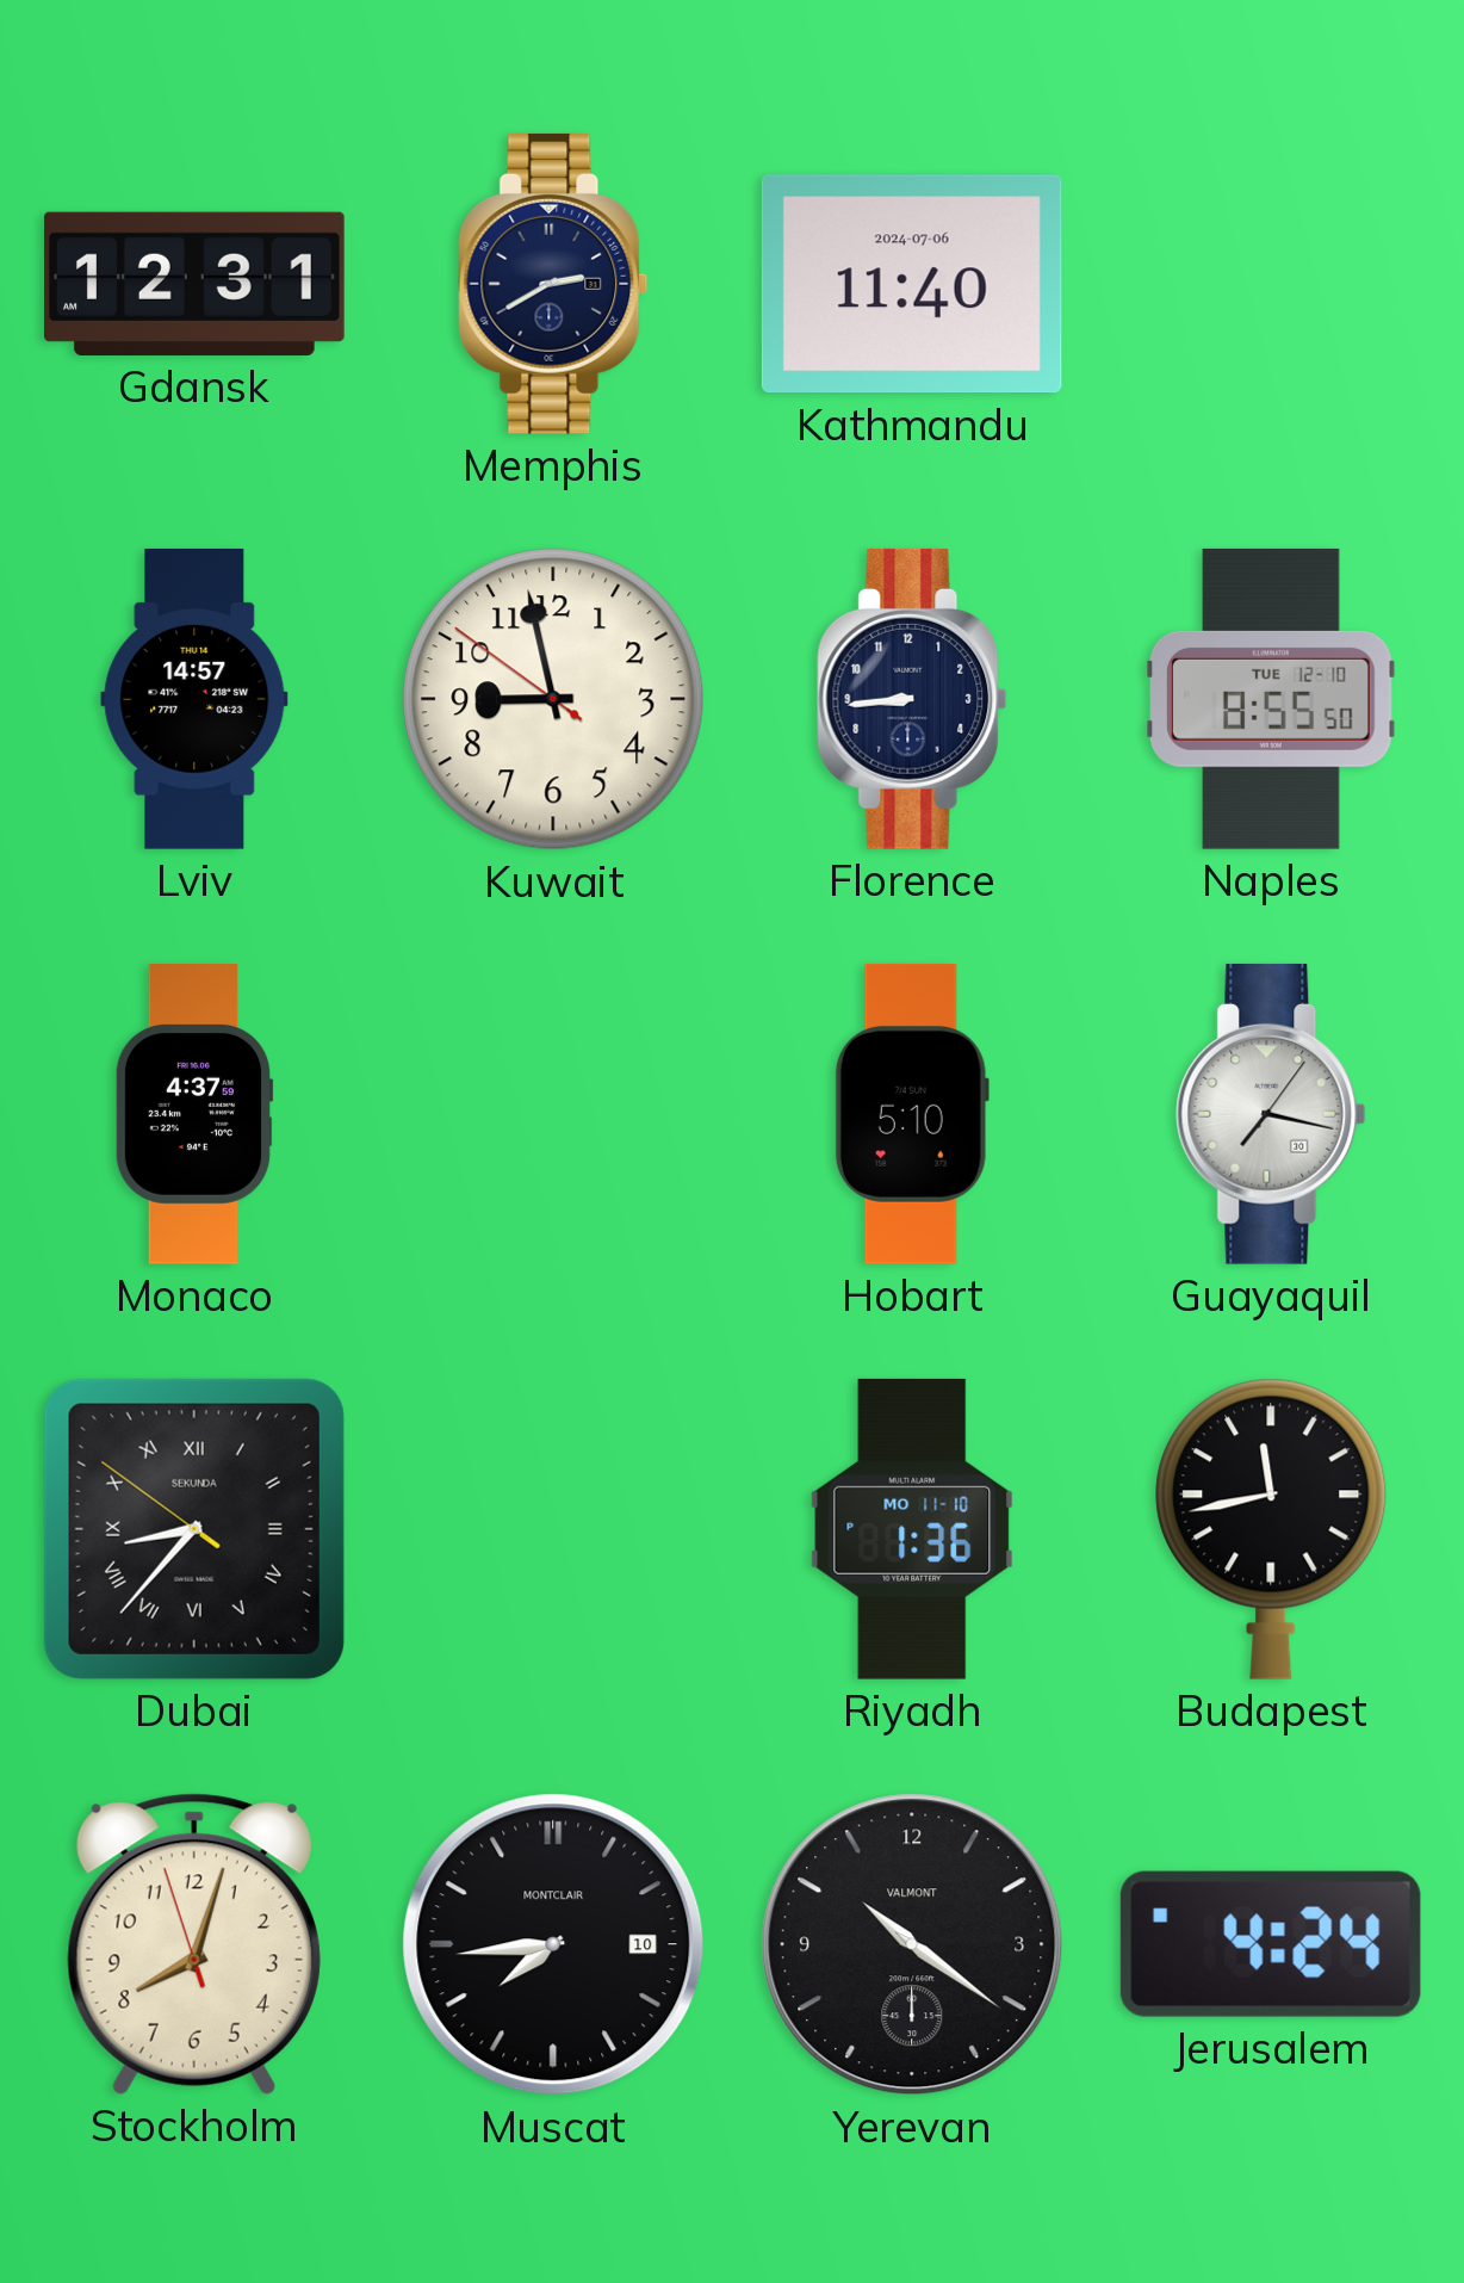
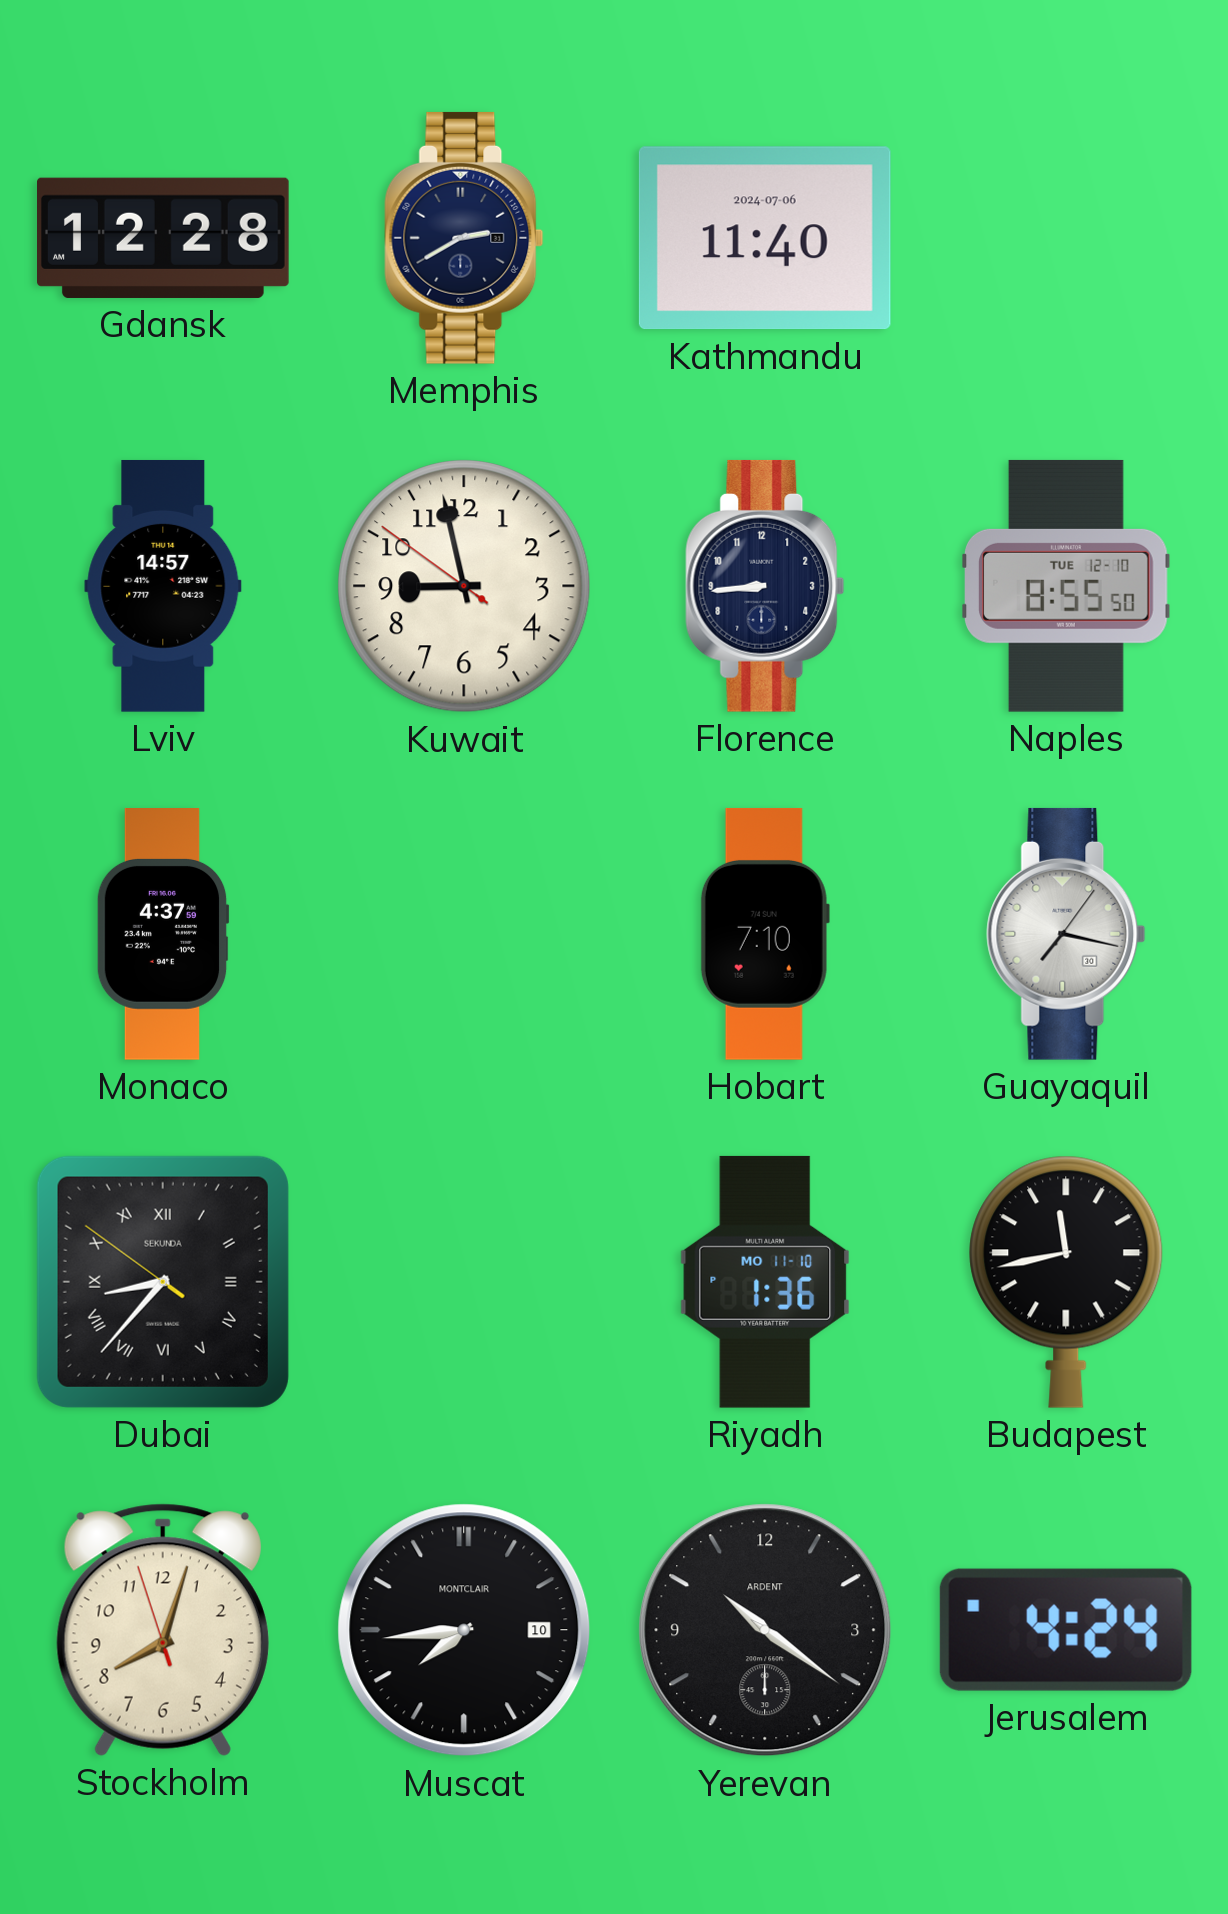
Gdansk: 12:31 -> 12:28 (164, 238)
Hobart: 5:10 -> 7:10 (765, 934)
Yerevan brand: VALMONT -> ARDENT (765, 1630)
